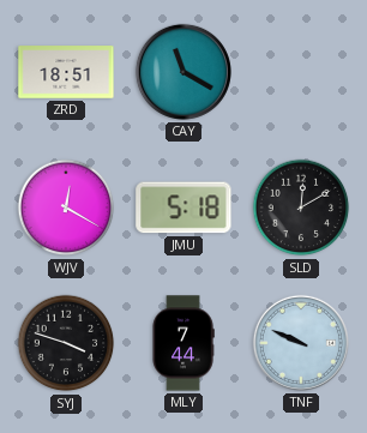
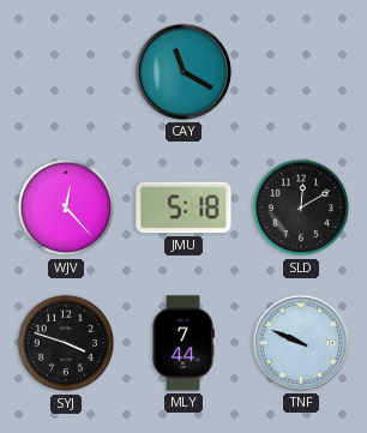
ZRD: 18:51 -> none (66, 72)
WJV: 12:20 -> 12:23 (66, 208)
